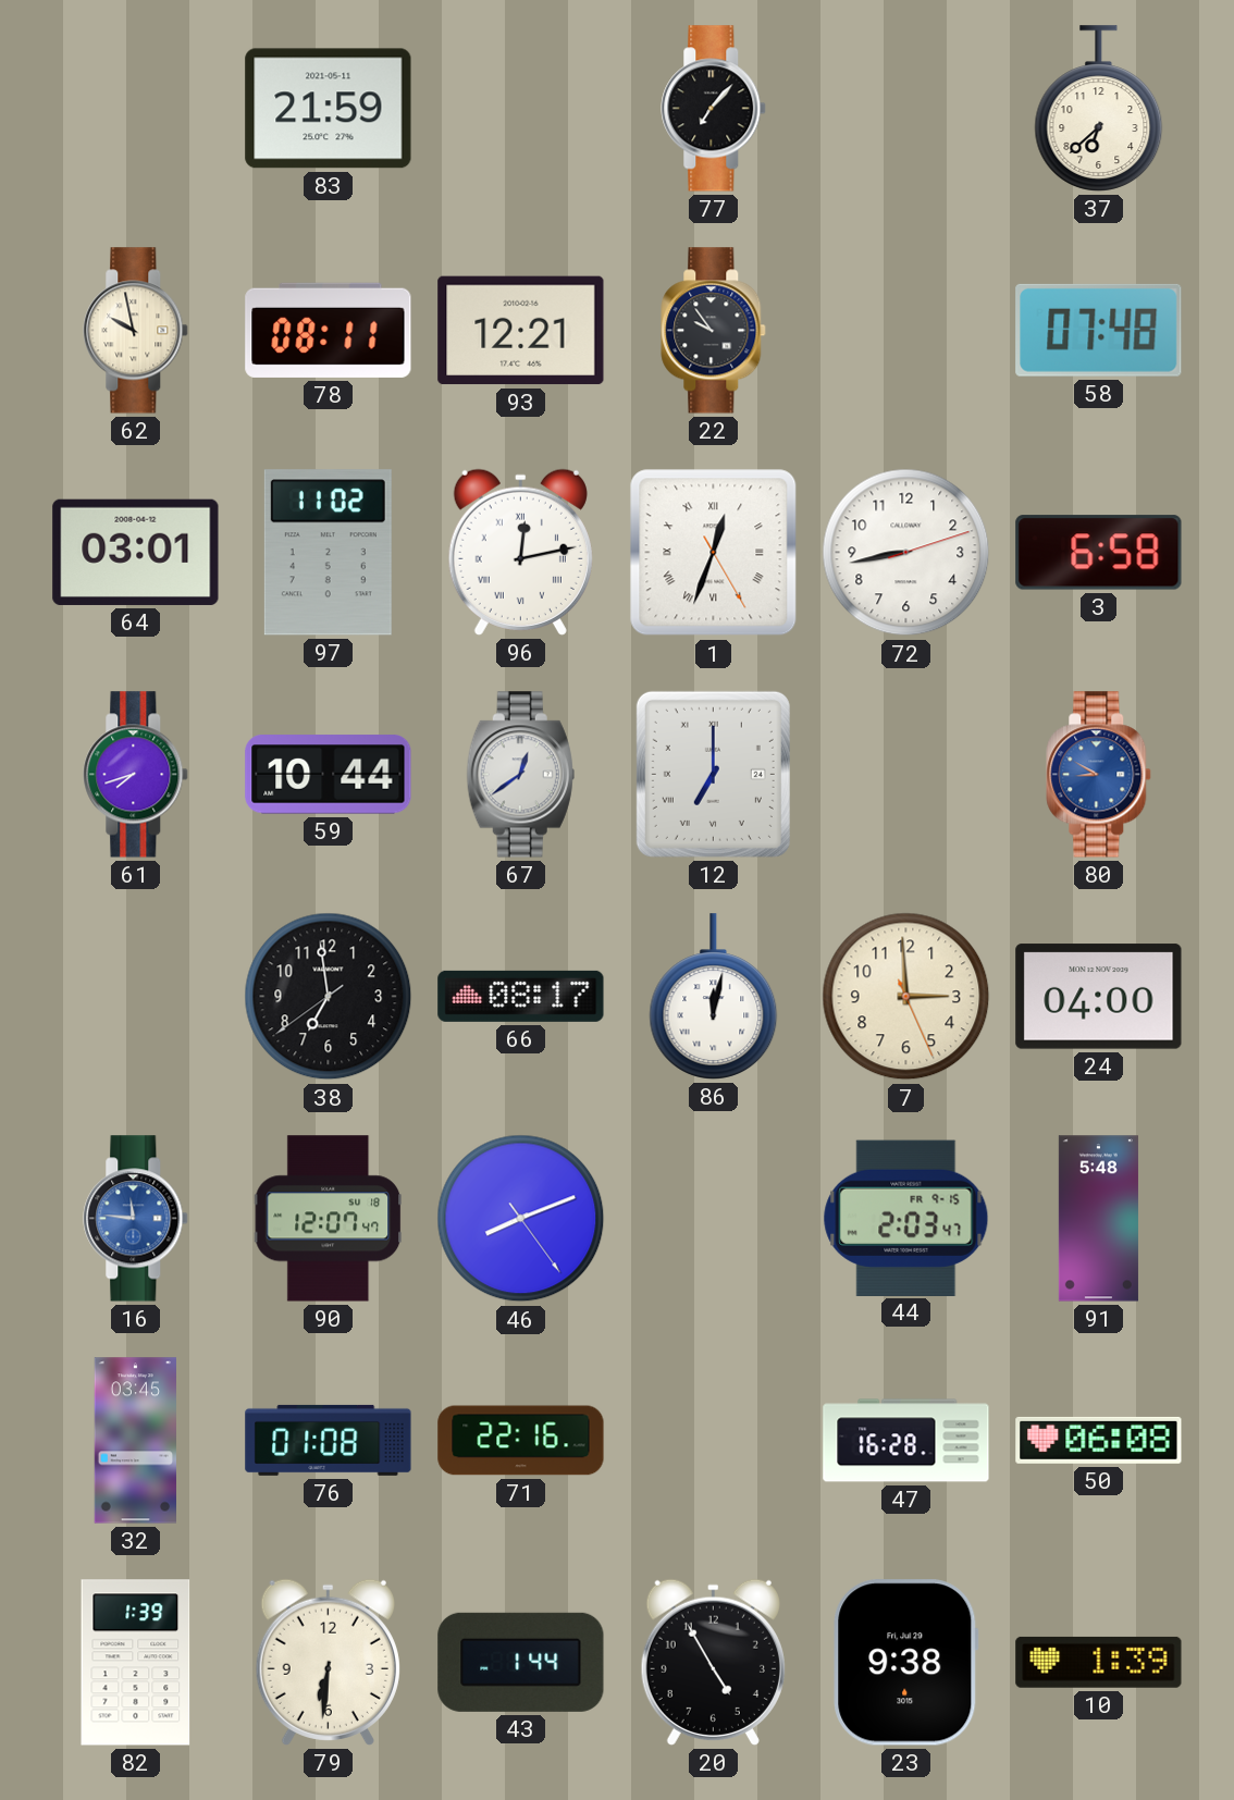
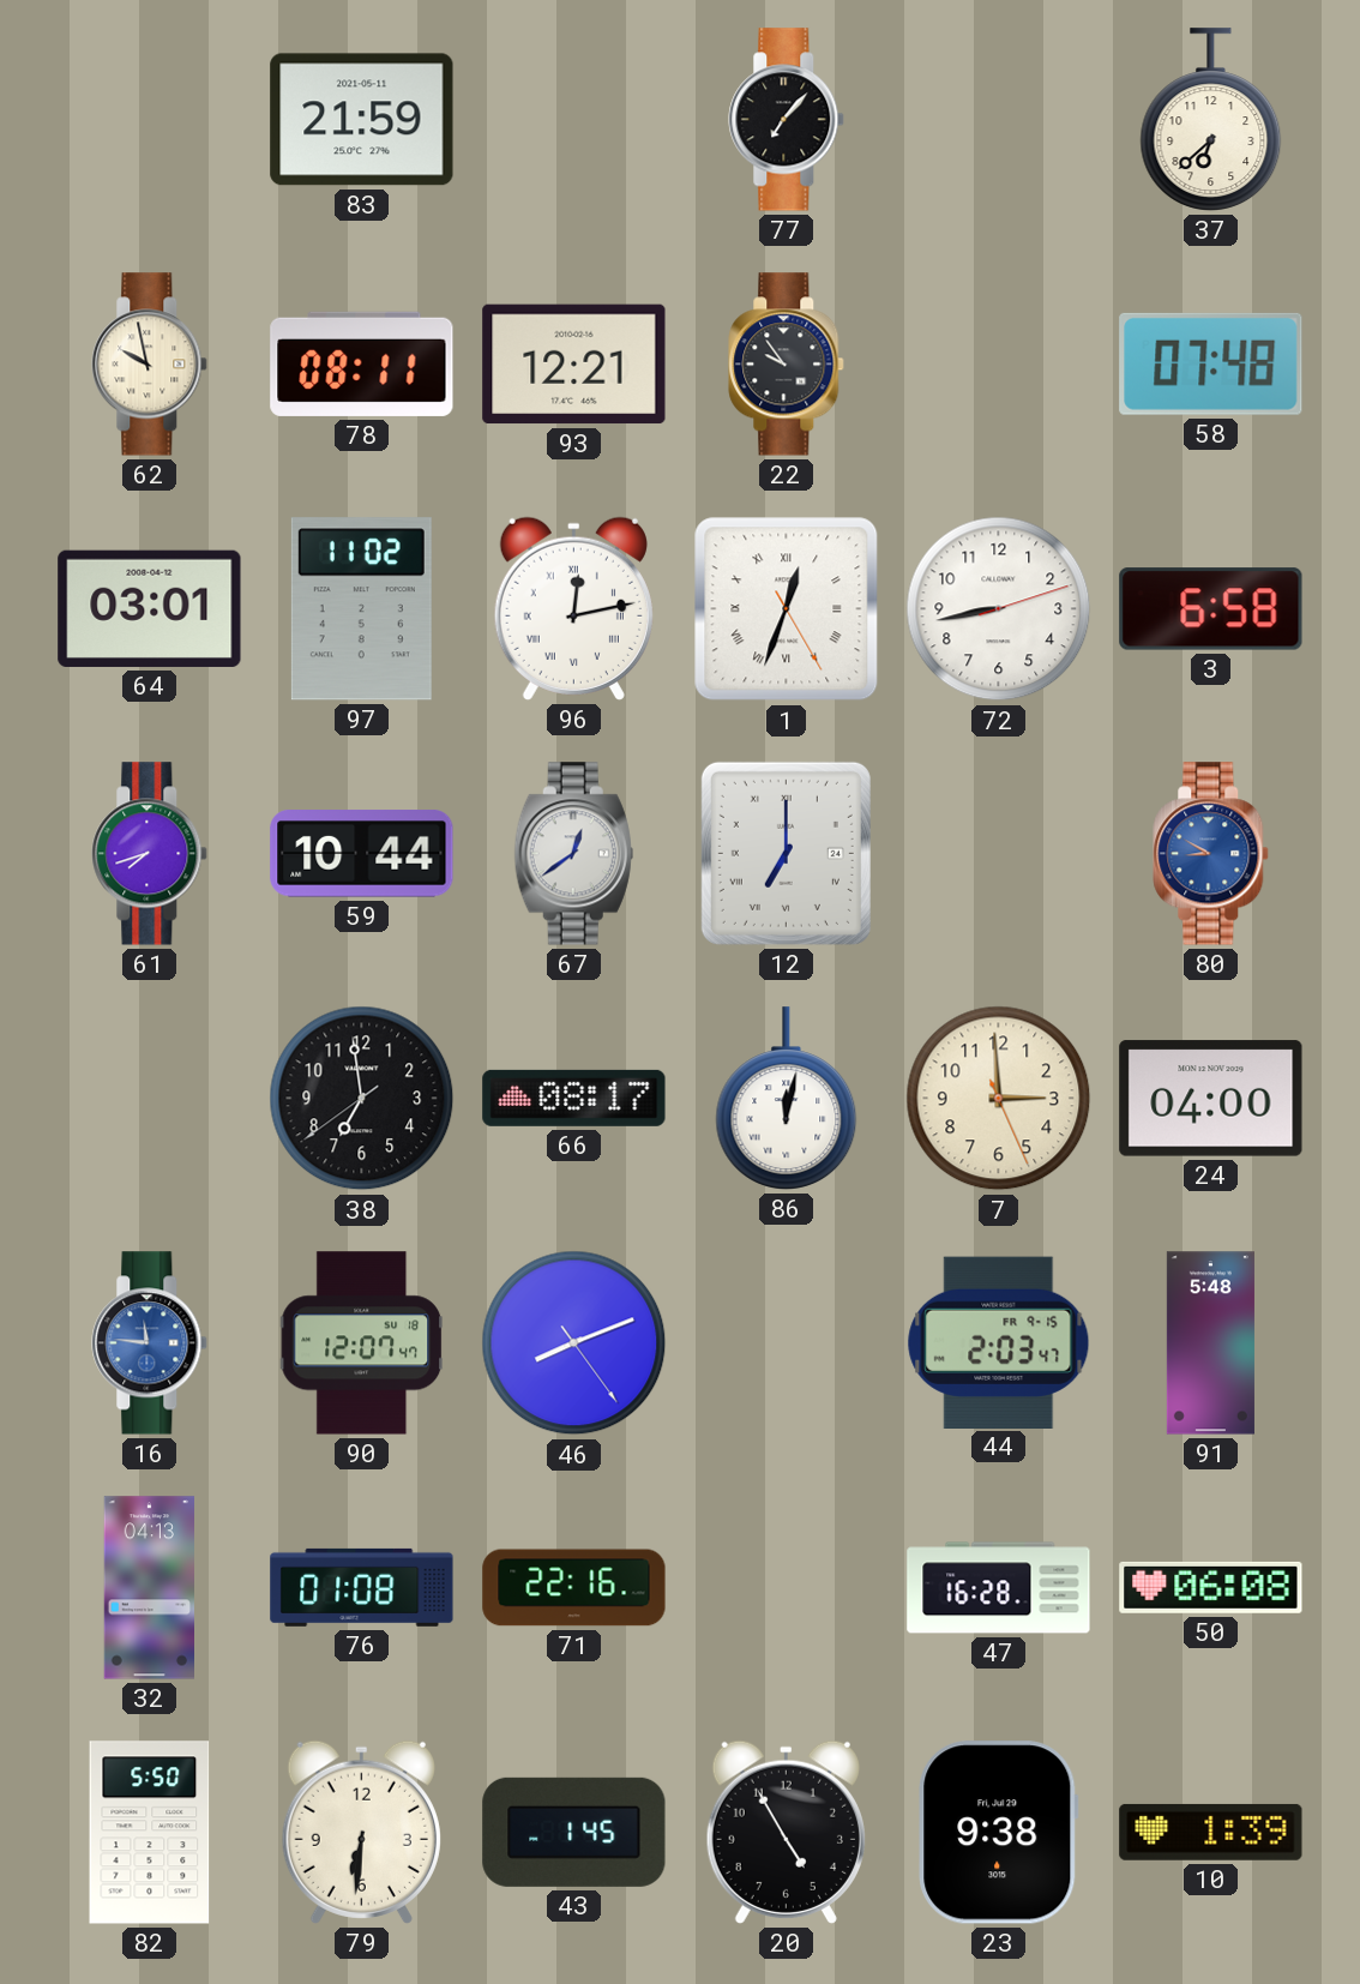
32: 03:45 -> 04:13 (149, 1588)
82: 1:39 -> 5:50 (150, 1833)
43: 1:44 -> 1:45 (574, 1832)
